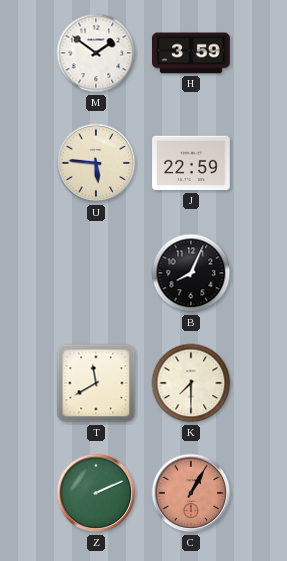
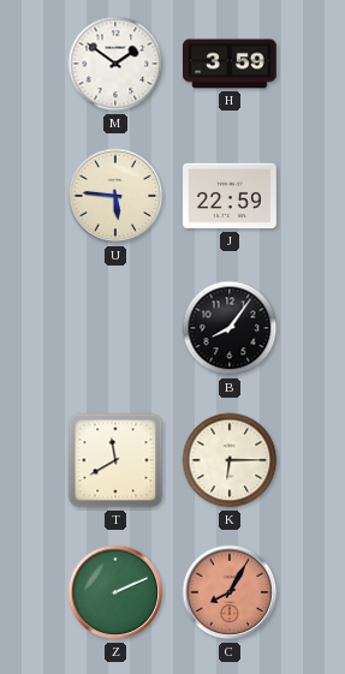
B: 8:04 -> 8:06 (230, 328)
K: 7:30 -> 6:15 (230, 460)
C: 1:05 -> 8:05 (230, 592)
